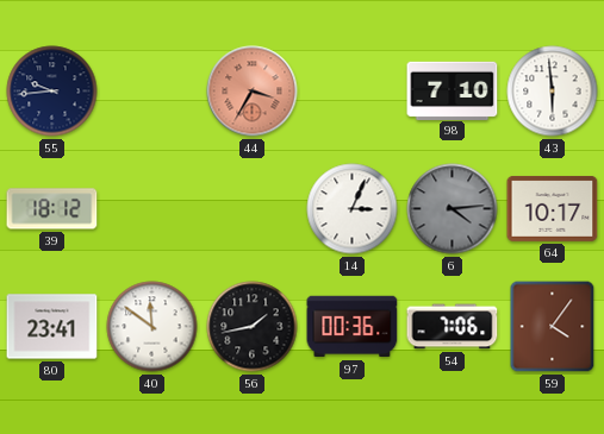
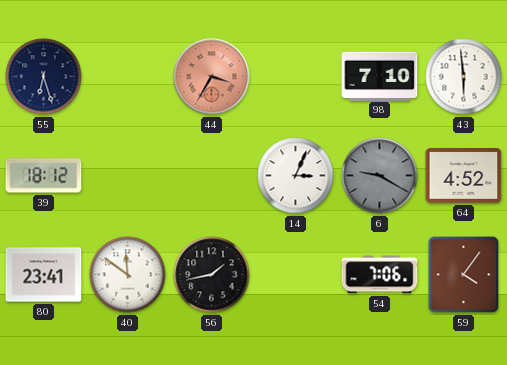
55: 9:44 -> 6:27 (44, 77)
6: 4:14 -> 9:20 (380, 176)
64: 10:17 -> 4:52 (464, 175)
97: 00:36 -> none (353, 327)
